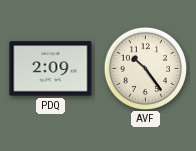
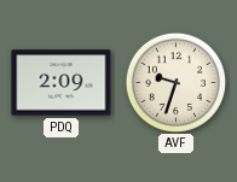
AVF: 10:24 -> 9:33 (175, 82)
